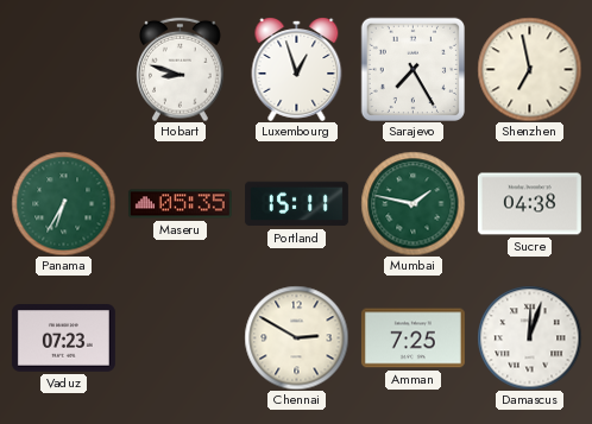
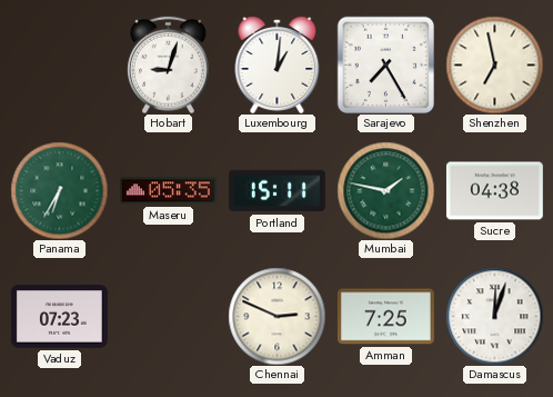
Hobart: 8:48 -> 9:03 (169, 64)
Luxembourg: 12:57 -> 1:01 (278, 64)
Chennai: 2:50 -> 2:49 (276, 316)
